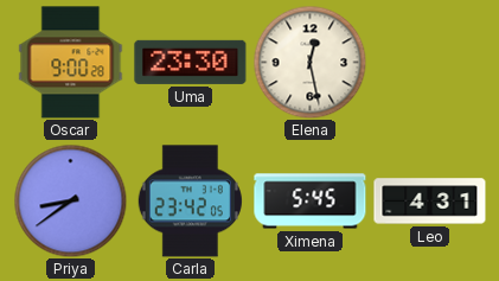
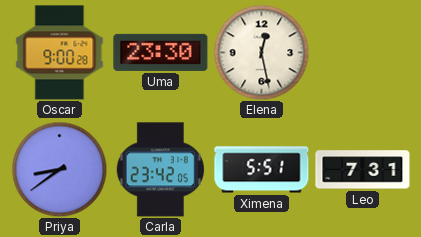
Ximena: 5:45 -> 5:51 (262, 170)
Leo: 4:31 -> 7:31 (363, 170)
